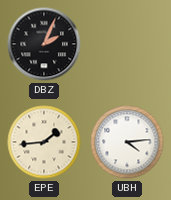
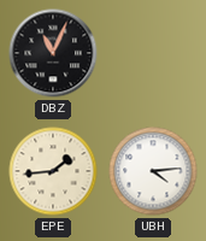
DBZ: 2:04 -> 11:04 (53, 53)
